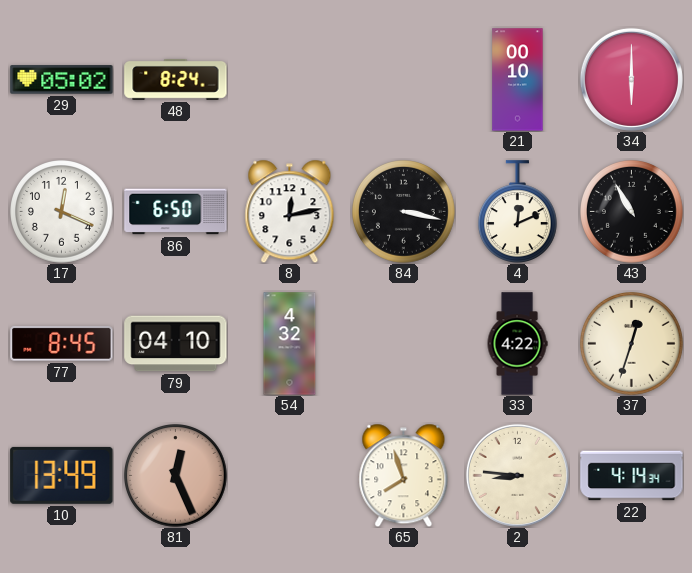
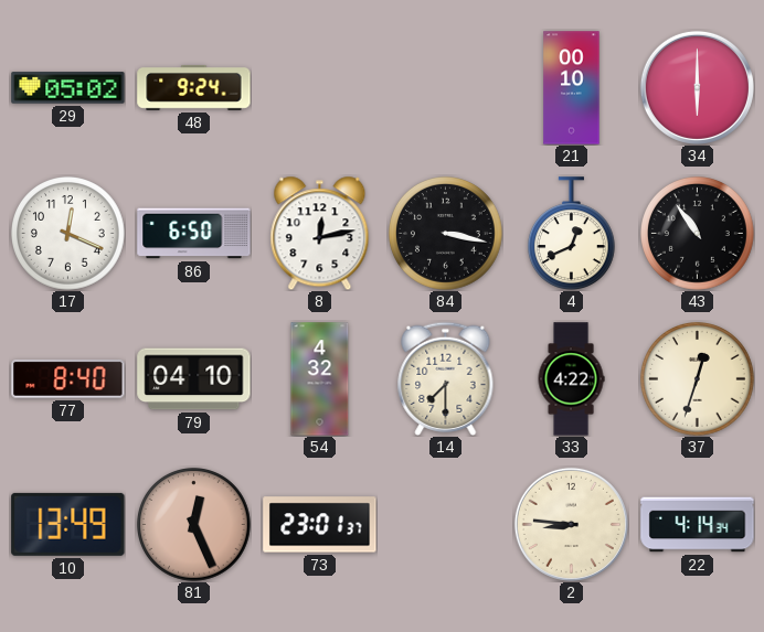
48: 8:24 -> 9:24 (194, 87)
4: 12:11 -> 12:41 (571, 234)
43: 10:55 -> 10:54 (698, 234)
77: 8:45 -> 8:40 (68, 378)
14: none -> 7:30 (446, 378)
73: none -> 23:01 (320, 525)
65: 7:57 -> none (404, 475)
